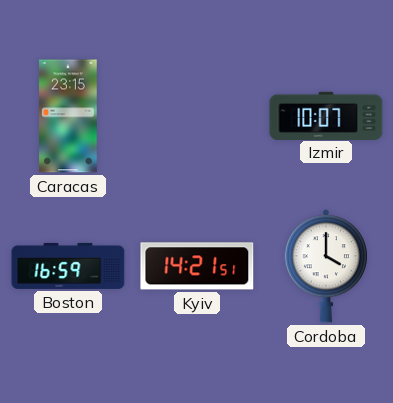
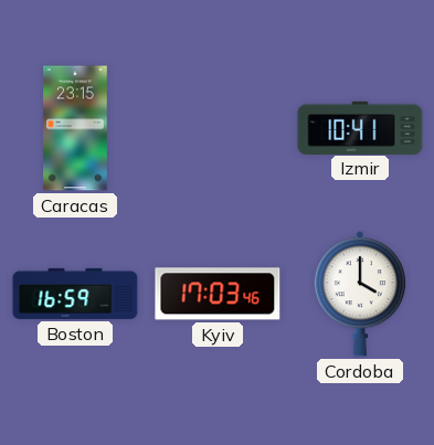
Izmir: 10:07 -> 10:41 (360, 127)
Kyiv: 14:21 -> 17:03 (218, 294)
